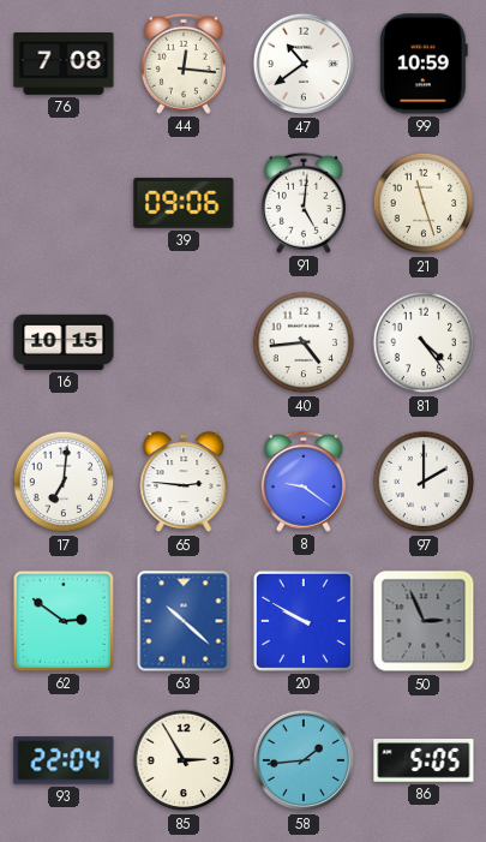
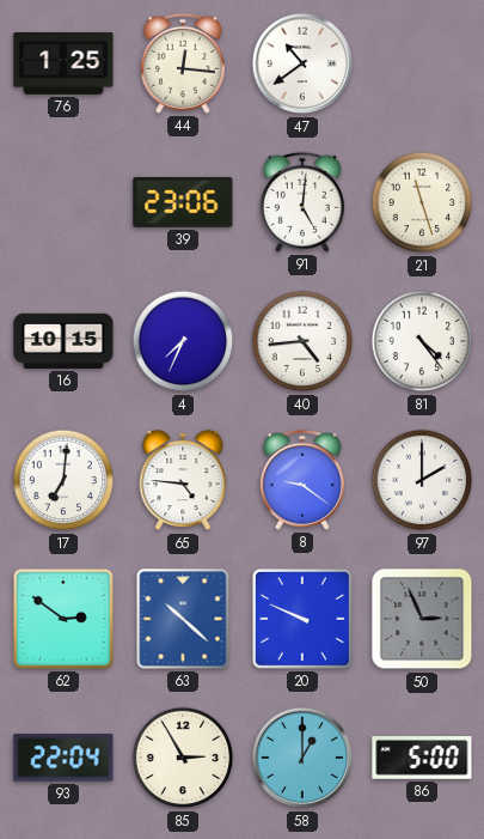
76: 7:08 -> 1:25 (63, 65)
99: 10:59 -> none (424, 64)
39: 09:06 -> 23:06 (183, 202)
4: none -> 7:34 (183, 341)
65: 2:46 -> 4:46 (183, 481)
20: 9:50 -> 9:49 (302, 619)
58: 1:44 -> 1:00 (302, 758)
86: 5:05 -> 5:00 (422, 758)
